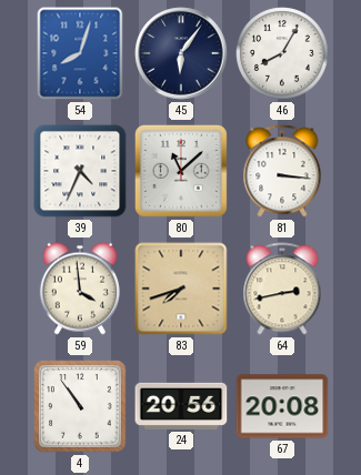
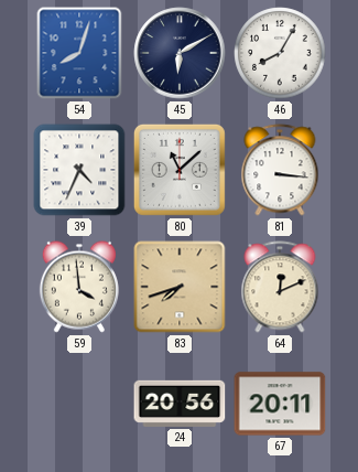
45: 6:06 -> 6:10 (180, 53)
64: 2:43 -> 12:11 (280, 287)
4: 10:54 -> none (80, 406)
67: 20:08 -> 20:11 (280, 404)
